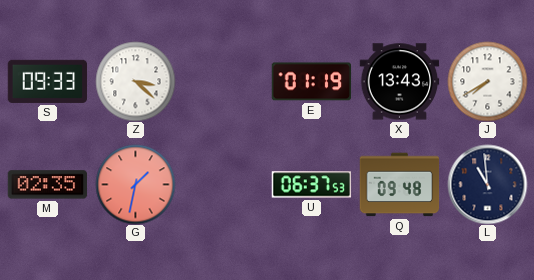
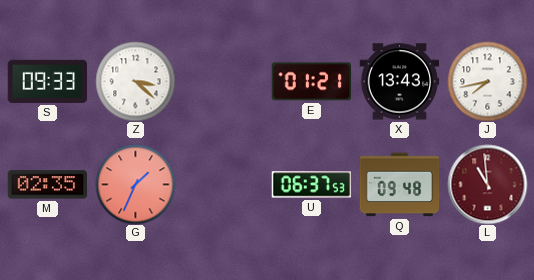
E: 01:19 -> 01:21 (311, 82)
J: 7:40 -> 7:43 (487, 81)
G: 1:32 -> 1:34 (135, 184)
L dial: navy -> burgundy (487, 184)
